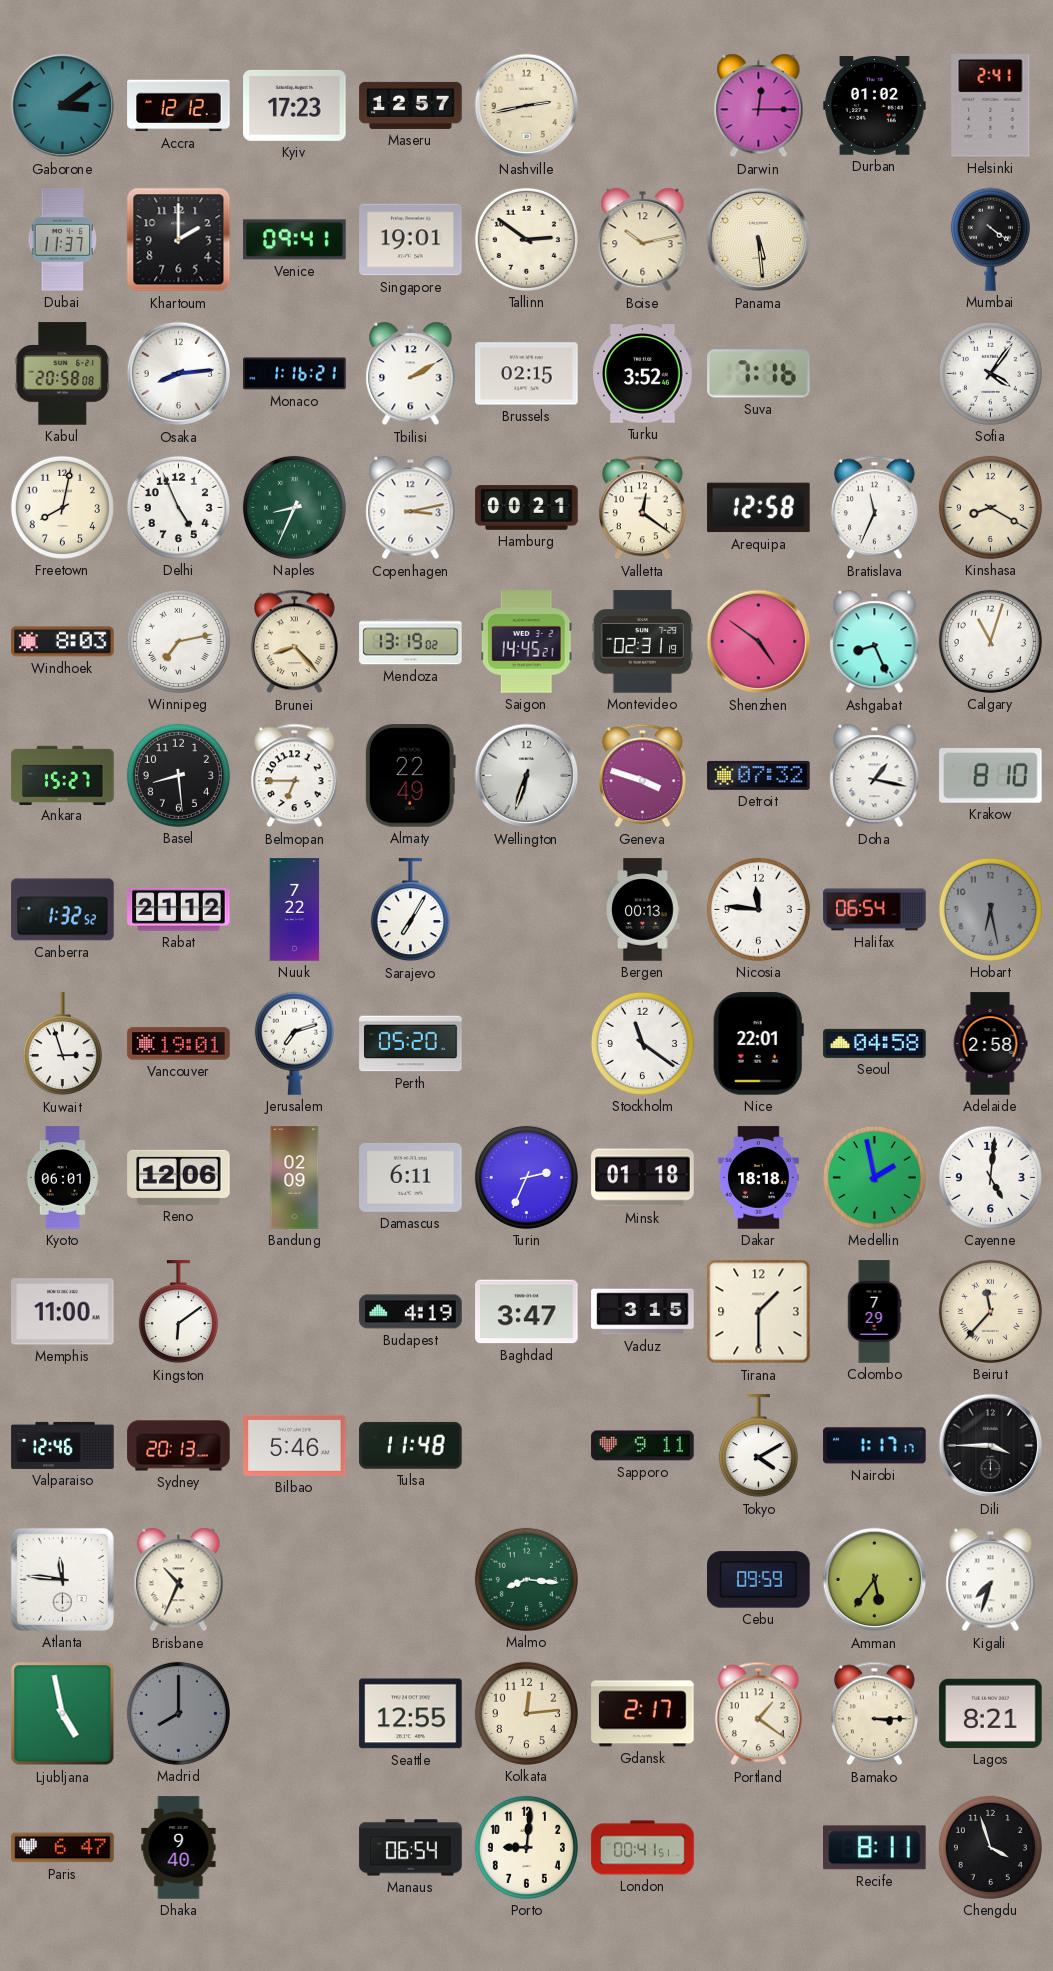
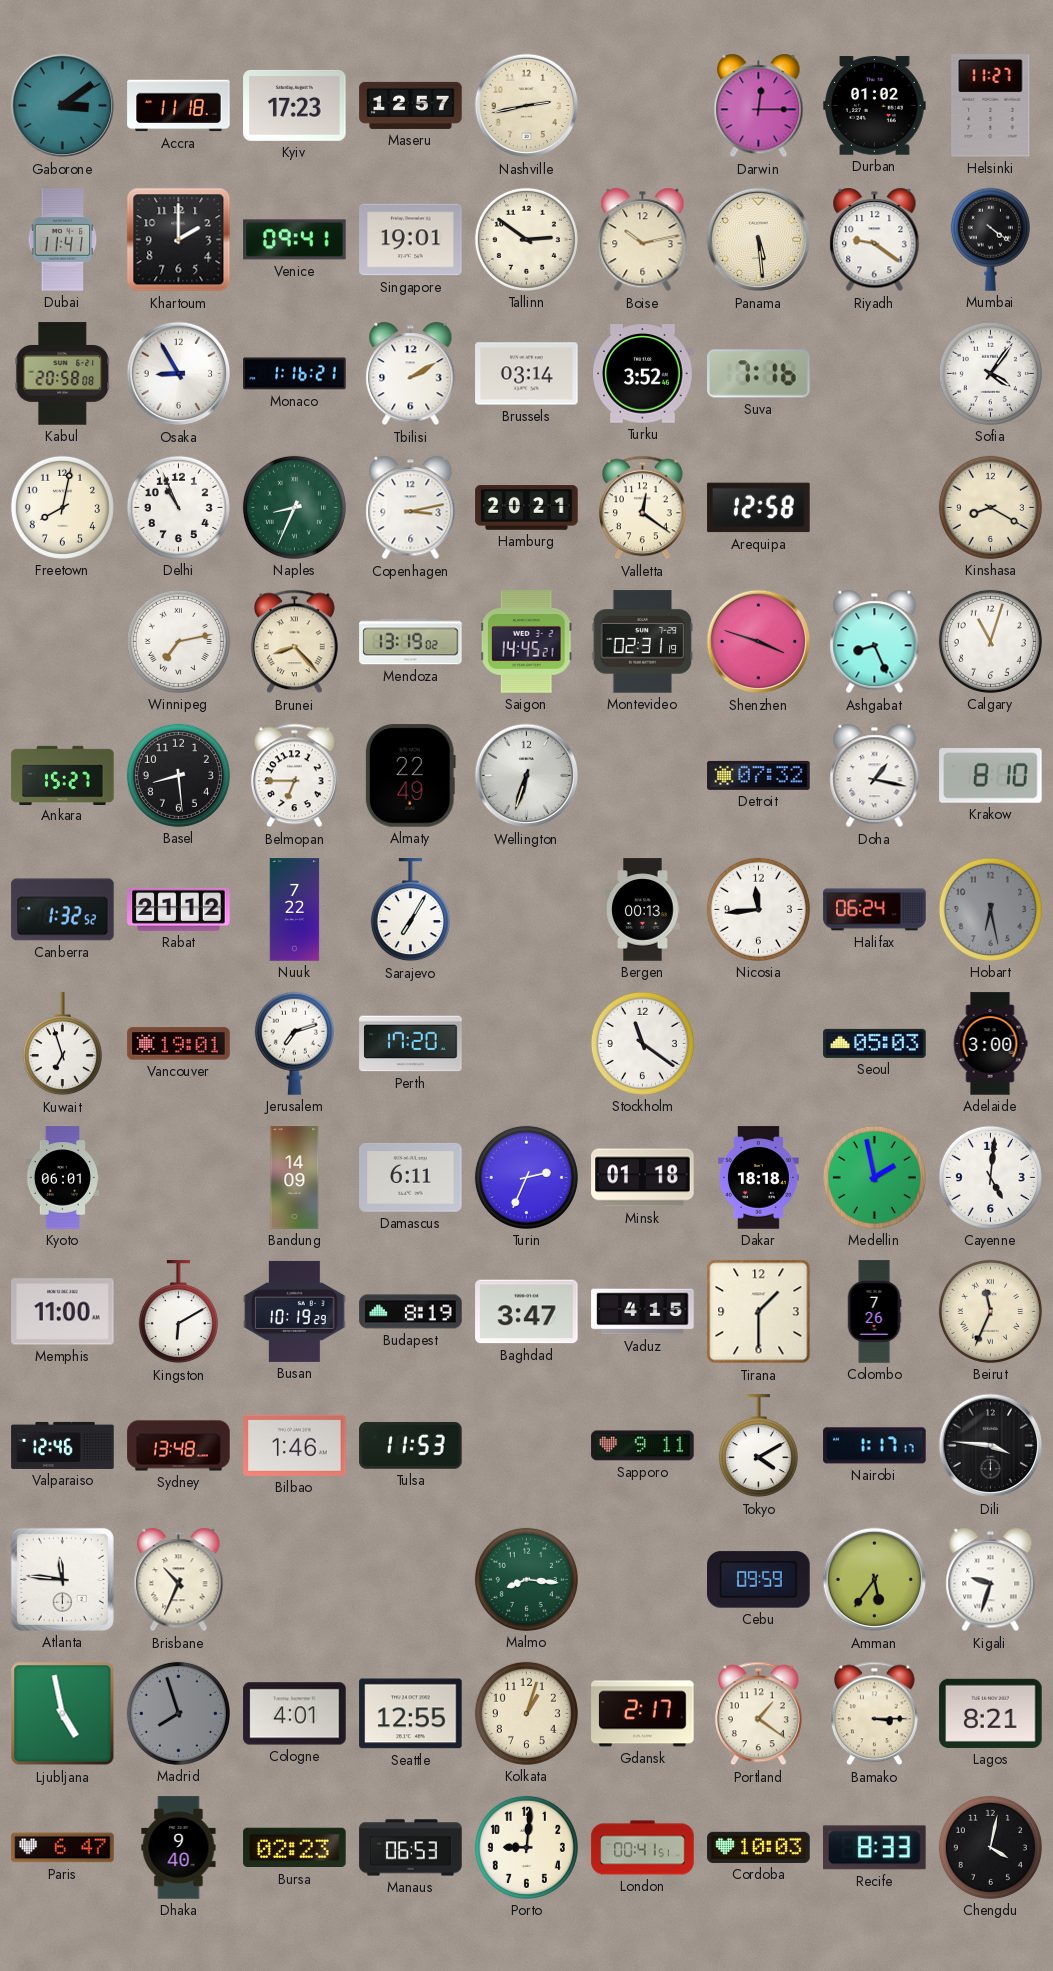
Accra: 12:12 -> 11:18 (179, 106)
Helsinki: 2:41 -> 11:27 (991, 106)
Dubai: 11:37 -> 11:41 (63, 240)
Riyadh: none -> 9:21 (875, 240)
Osaka: 8:14 -> 8:55 (179, 374)
Brussels: 02:15 -> 03:14 (527, 374)
Delhi: 4:56 -> 10:56 (178, 507)
Hamburg: 00:21 -> 20:21 (527, 508)
Bratislava: 11:34 -> none (874, 508)
Windhoek: 8:03 -> none (63, 642)
Shenzhen: 4:51 -> 3:48 (759, 642)
Geneva: 3:48 -> none (642, 776)
Nicosia: 11:46 -> 11:44 (758, 909)
Halifax: 06:54 -> 06:24 (875, 910)
Kuwait: 2:57 -> 6:57 (62, 1044)
Perth: 05:20 -> 17:20 (411, 1044)
Nice: 22:01 -> none (758, 1044)
Seoul: 04:58 -> 05:03 (875, 1043)
Adelaide: 2:58 -> 3:00 (990, 1044)
Reno: 12:06 -> none (179, 1177)
Bandung: 02:09 -> 14:09 (295, 1178)
Kingston: 6:09 -> 6:10 (178, 1312)
Busan: none -> 10:19 (295, 1311)
Budapest: 4:19 -> 8:19 (411, 1312)
Vaduz: 3:15 -> 4:15 (643, 1312)
Colombo: 7:29 -> 7:26 (874, 1312)
Beirut: 11:37 -> 11:34 (990, 1311)
Sydney: 20:13 -> 13:48 (179, 1446)
Bilbao: 5:46 -> 1:46 (295, 1445)
Tulsa: 11:48 -> 11:53 (411, 1445)
Dili: 3:45 -> 3:46 (991, 1446)
Kigali: 7:33 -> 9:33 (991, 1580)
Madrid: 8:00 -> 7:57 (178, 1713)
Cologne: none -> 4:01 (295, 1714)
Kolkata: 12:14 -> 1:03 (526, 1713)
Bursa: none -> 02:23 (295, 1848)
Manaus: 06:54 -> 06:53 (411, 1848)
Cordoba: none -> 10:03 (759, 1847)
Recife: 8:11 -> 8:33 (875, 1848)
Chengdu: 3:57 -> 4:02 (990, 1847)
